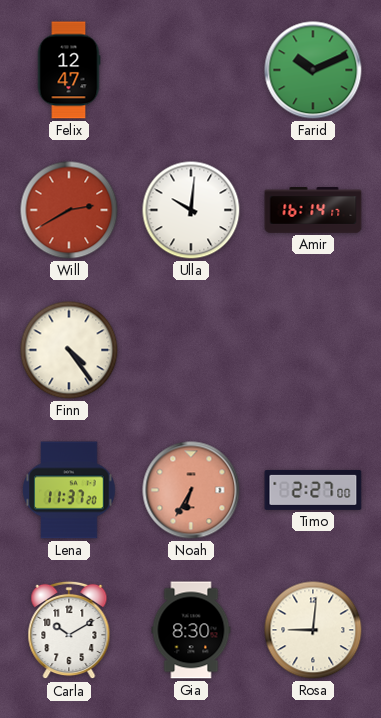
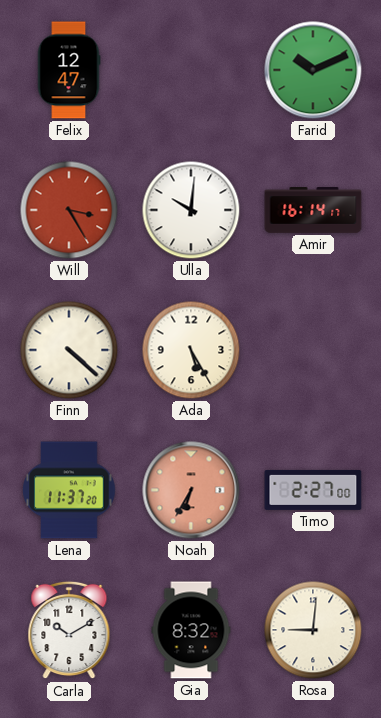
Will: 2:40 -> 3:25 (69, 210)
Finn: 4:24 -> 4:22 (69, 350)
Ada: none -> 5:25 (191, 350)
Gia: 8:30 -> 8:32 (191, 630)
